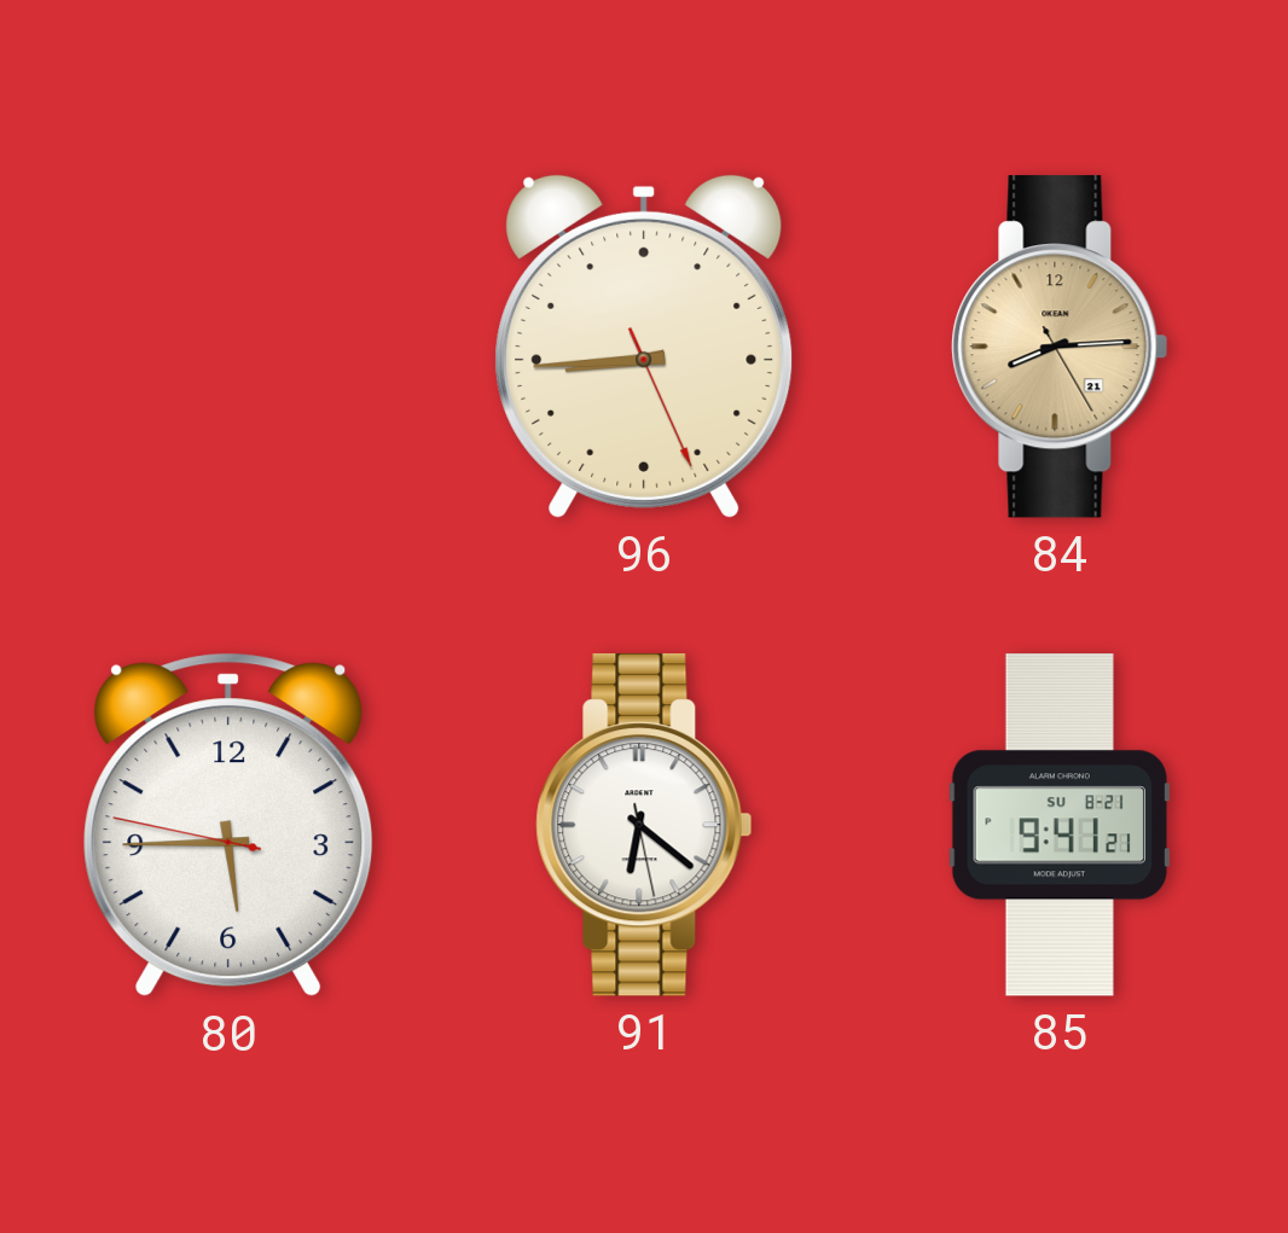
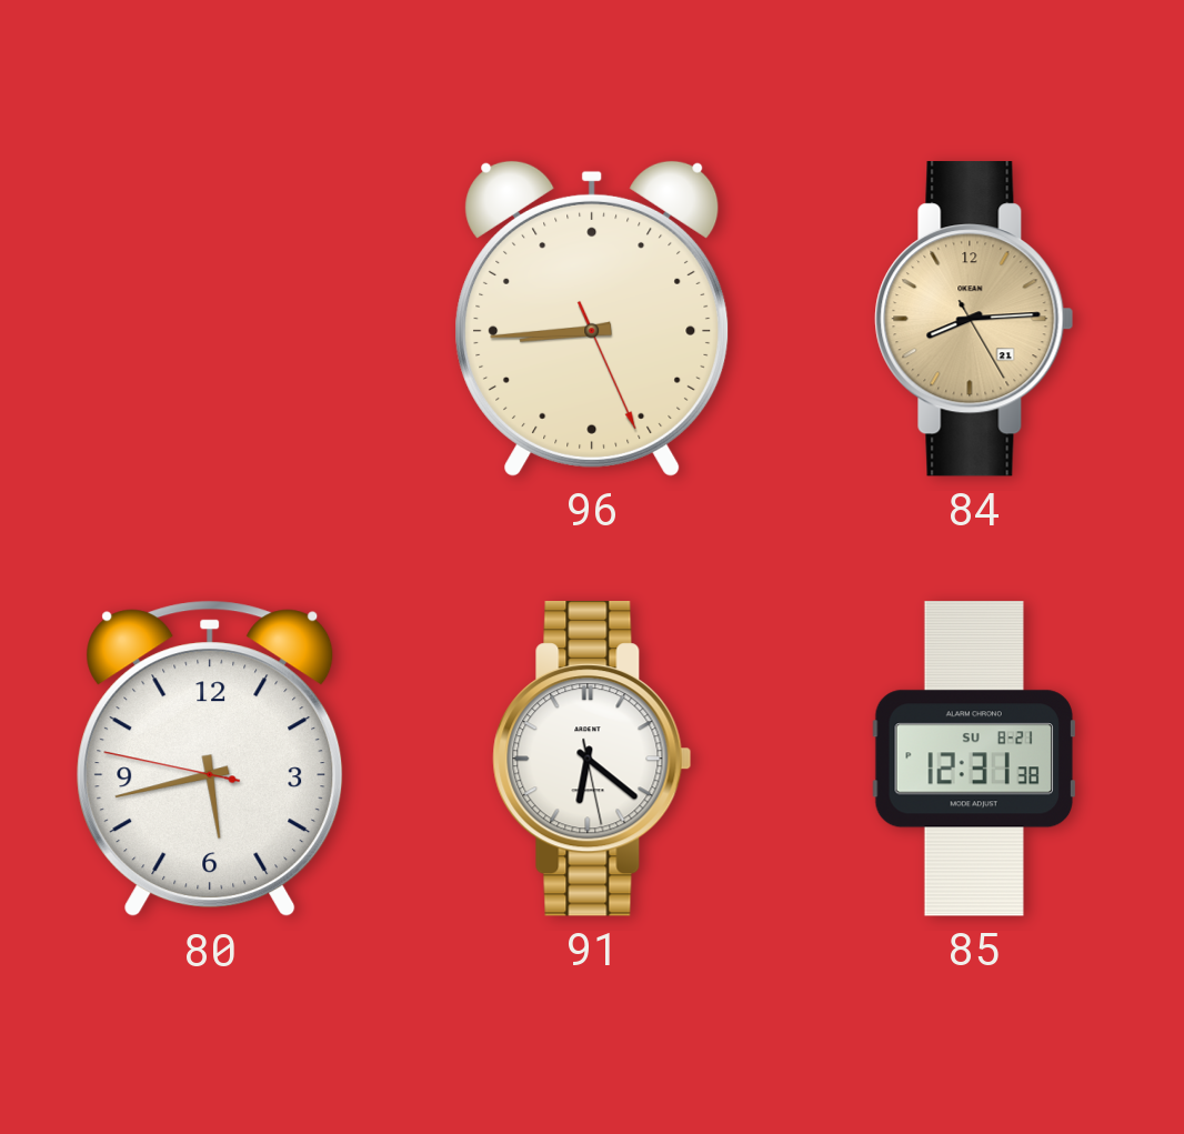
80: 5:44 -> 5:42 (210, 759)
85: 9:41 -> 12:31 (974, 759)
